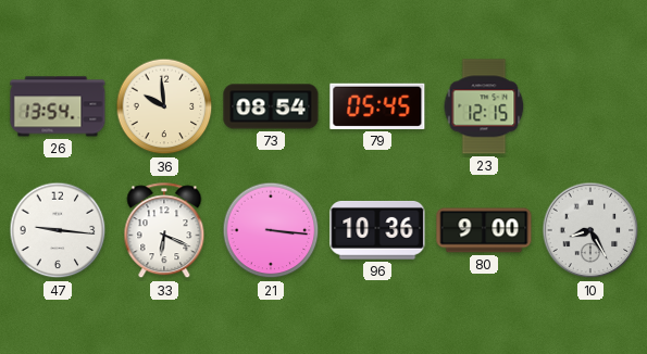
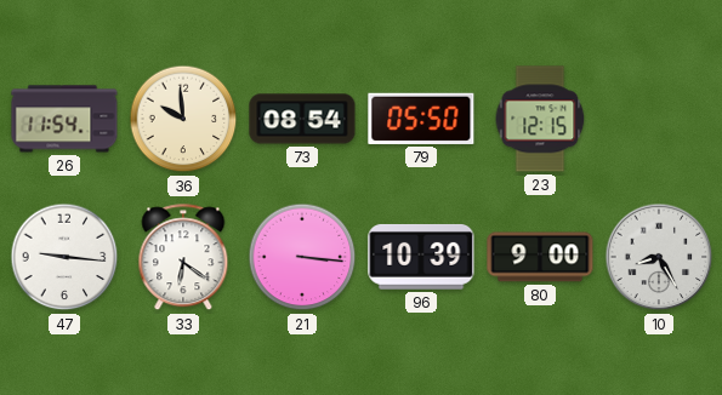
26: 13:54 -> 11:54 (64, 119)
79: 05:45 -> 05:50 (421, 119)
33: 6:19 -> 6:21 (183, 258)
96: 10:36 -> 10:39 (421, 257)
